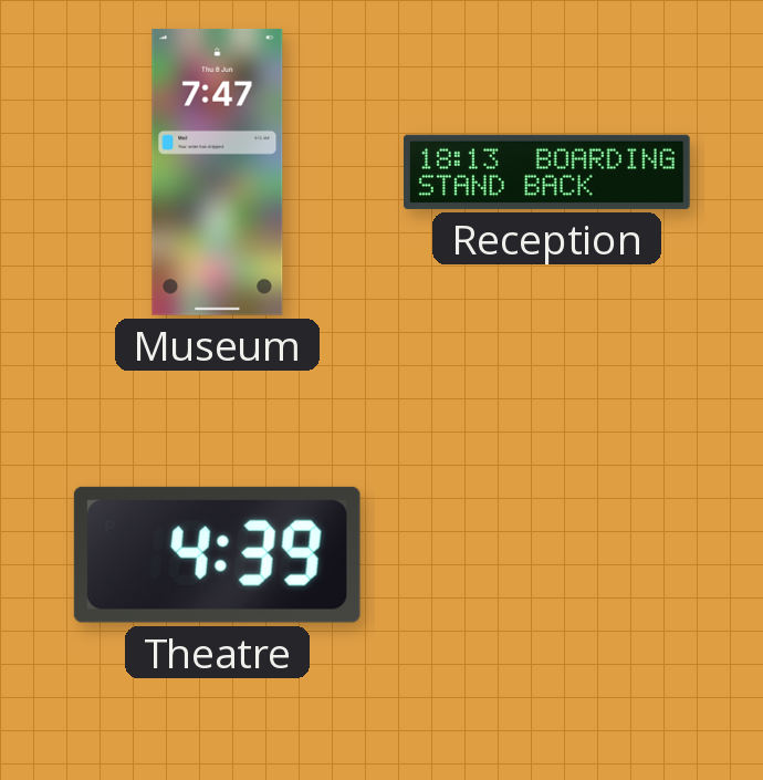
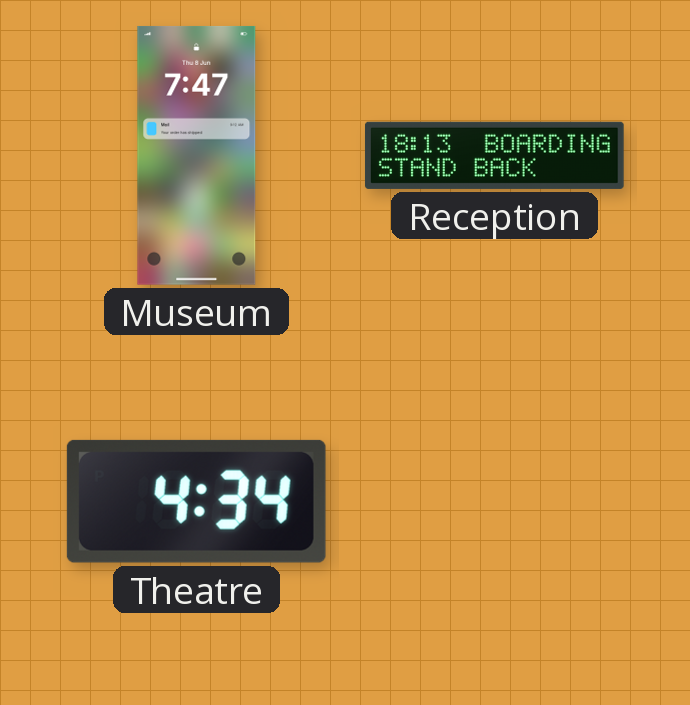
Theatre: 4:39 -> 4:34 (196, 501)
